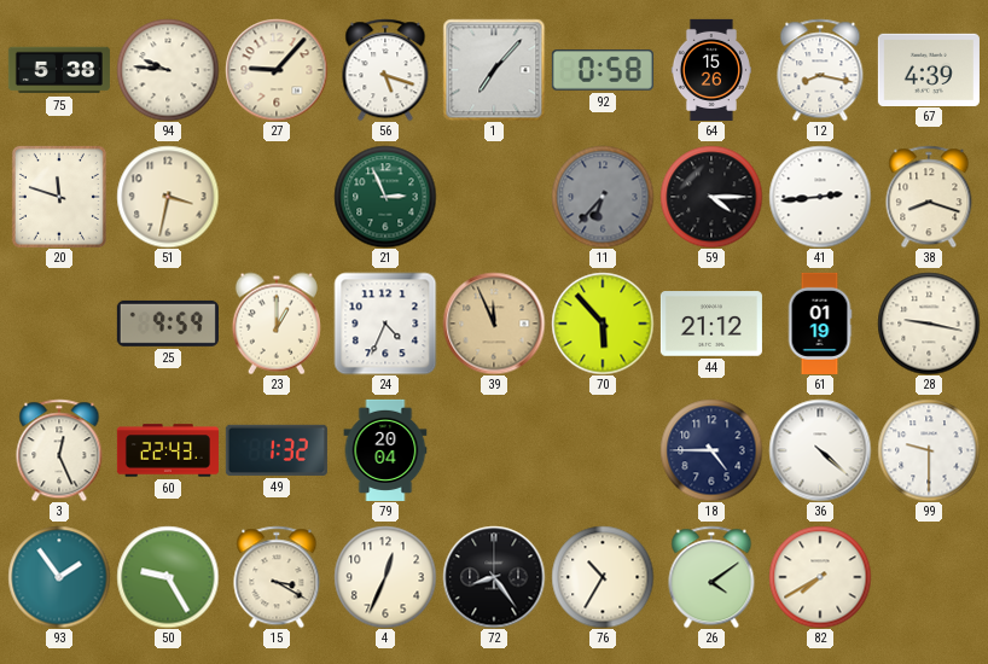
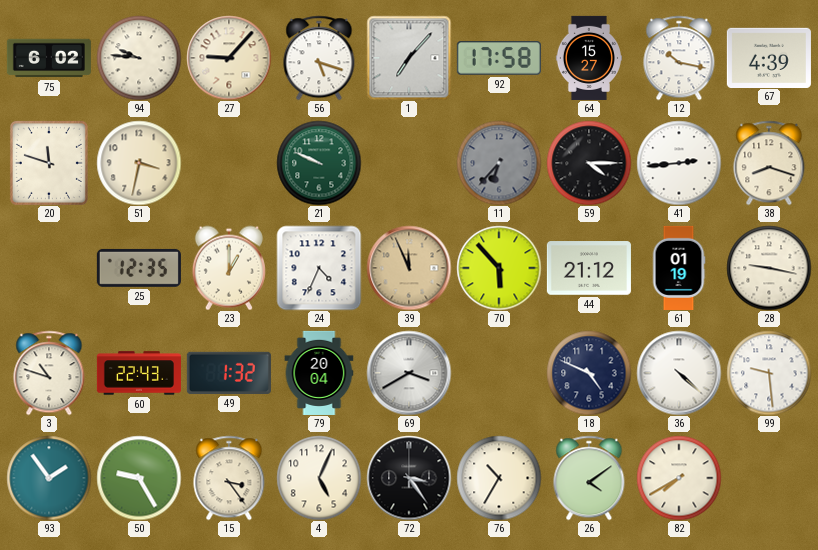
75: 5:38 -> 6:02 (49, 58)
92: 0:58 -> 17:58 (499, 58)
64: 15:26 -> 15:27 (589, 58)
12: 8:17 -> 10:17 (679, 58)
21: 2:56 -> 9:49 (319, 163)
25: 9:59 -> 12:35 (139, 268)
3: 12:26 -> 10:48 (49, 373)
69: none -> 3:40 (409, 373)
18: 4:45 -> 4:49 (589, 373)
99: 9:30 -> 9:29 (769, 373)
15: 3:20 -> 3:24 (229, 478)
4: 12:34 -> 5:04 (319, 478)
72: 8:24 -> 3:24 (409, 478)
